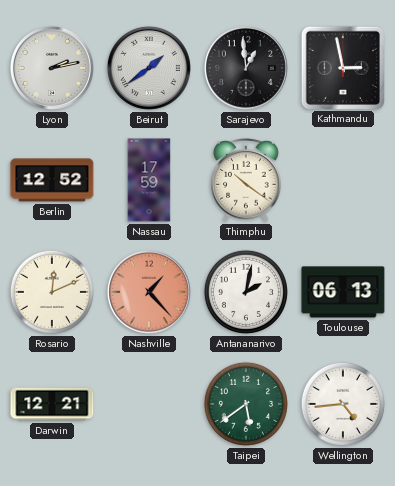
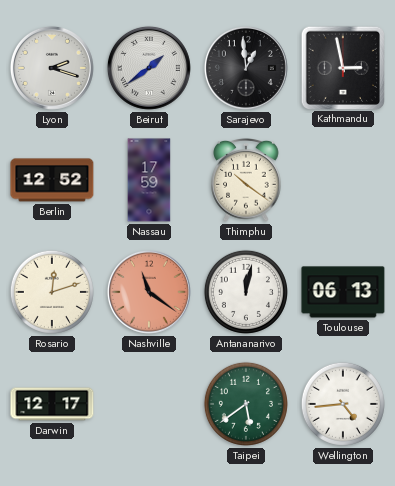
Lyon: 2:13 -> 2:18 (52, 68)
Rosario: 12:11 -> 12:12 (52, 292)
Nashville: 1:23 -> 11:21 (149, 292)
Antananarivo: 2:02 -> 12:02 (246, 292)
Darwin: 12:21 -> 12:17 (52, 404)
